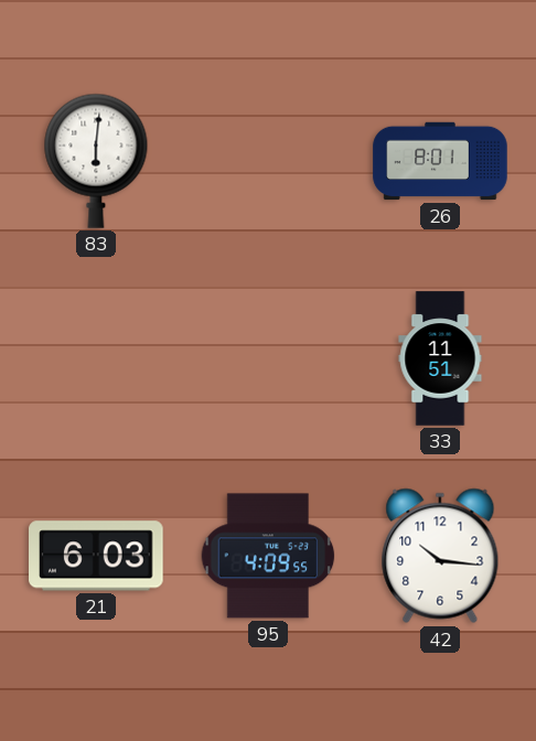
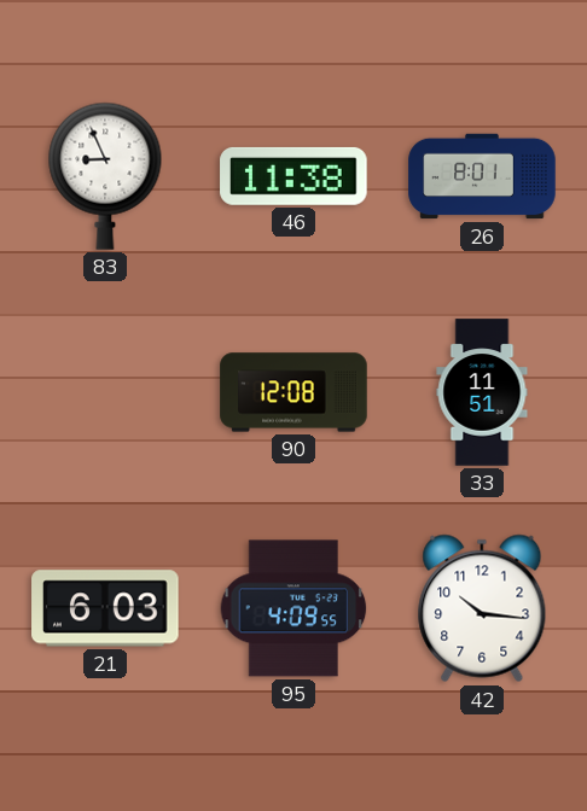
83: 6:01 -> 8:56 (105, 176)
46: none -> 11:38 (293, 176)
90: none -> 12:08 (293, 392)
